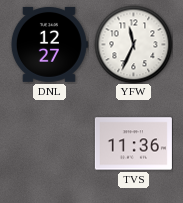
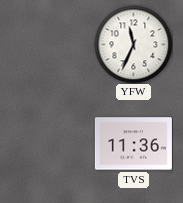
DNL: 12:27 -> none (49, 44)
